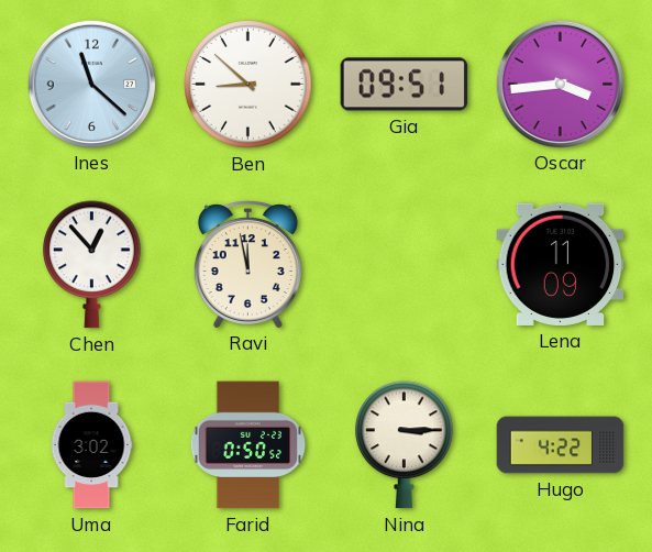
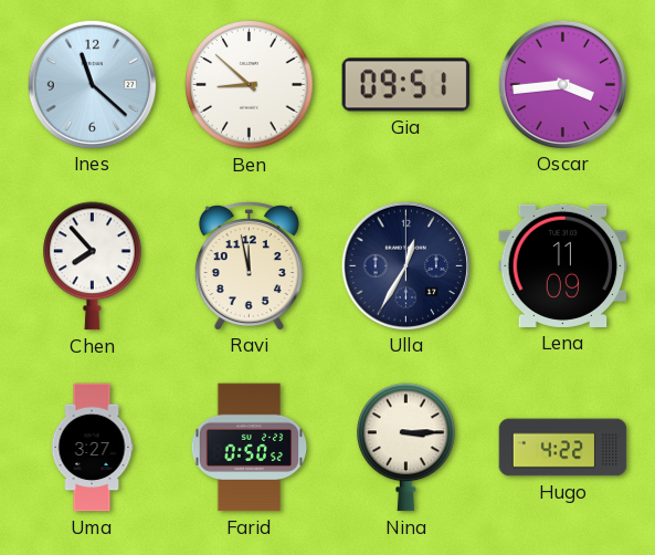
Chen: 12:53 -> 7:53 (93, 266)
Ulla: none -> 12:35 (405, 265)
Uma: 3:02 -> 3:27 (92, 448)
